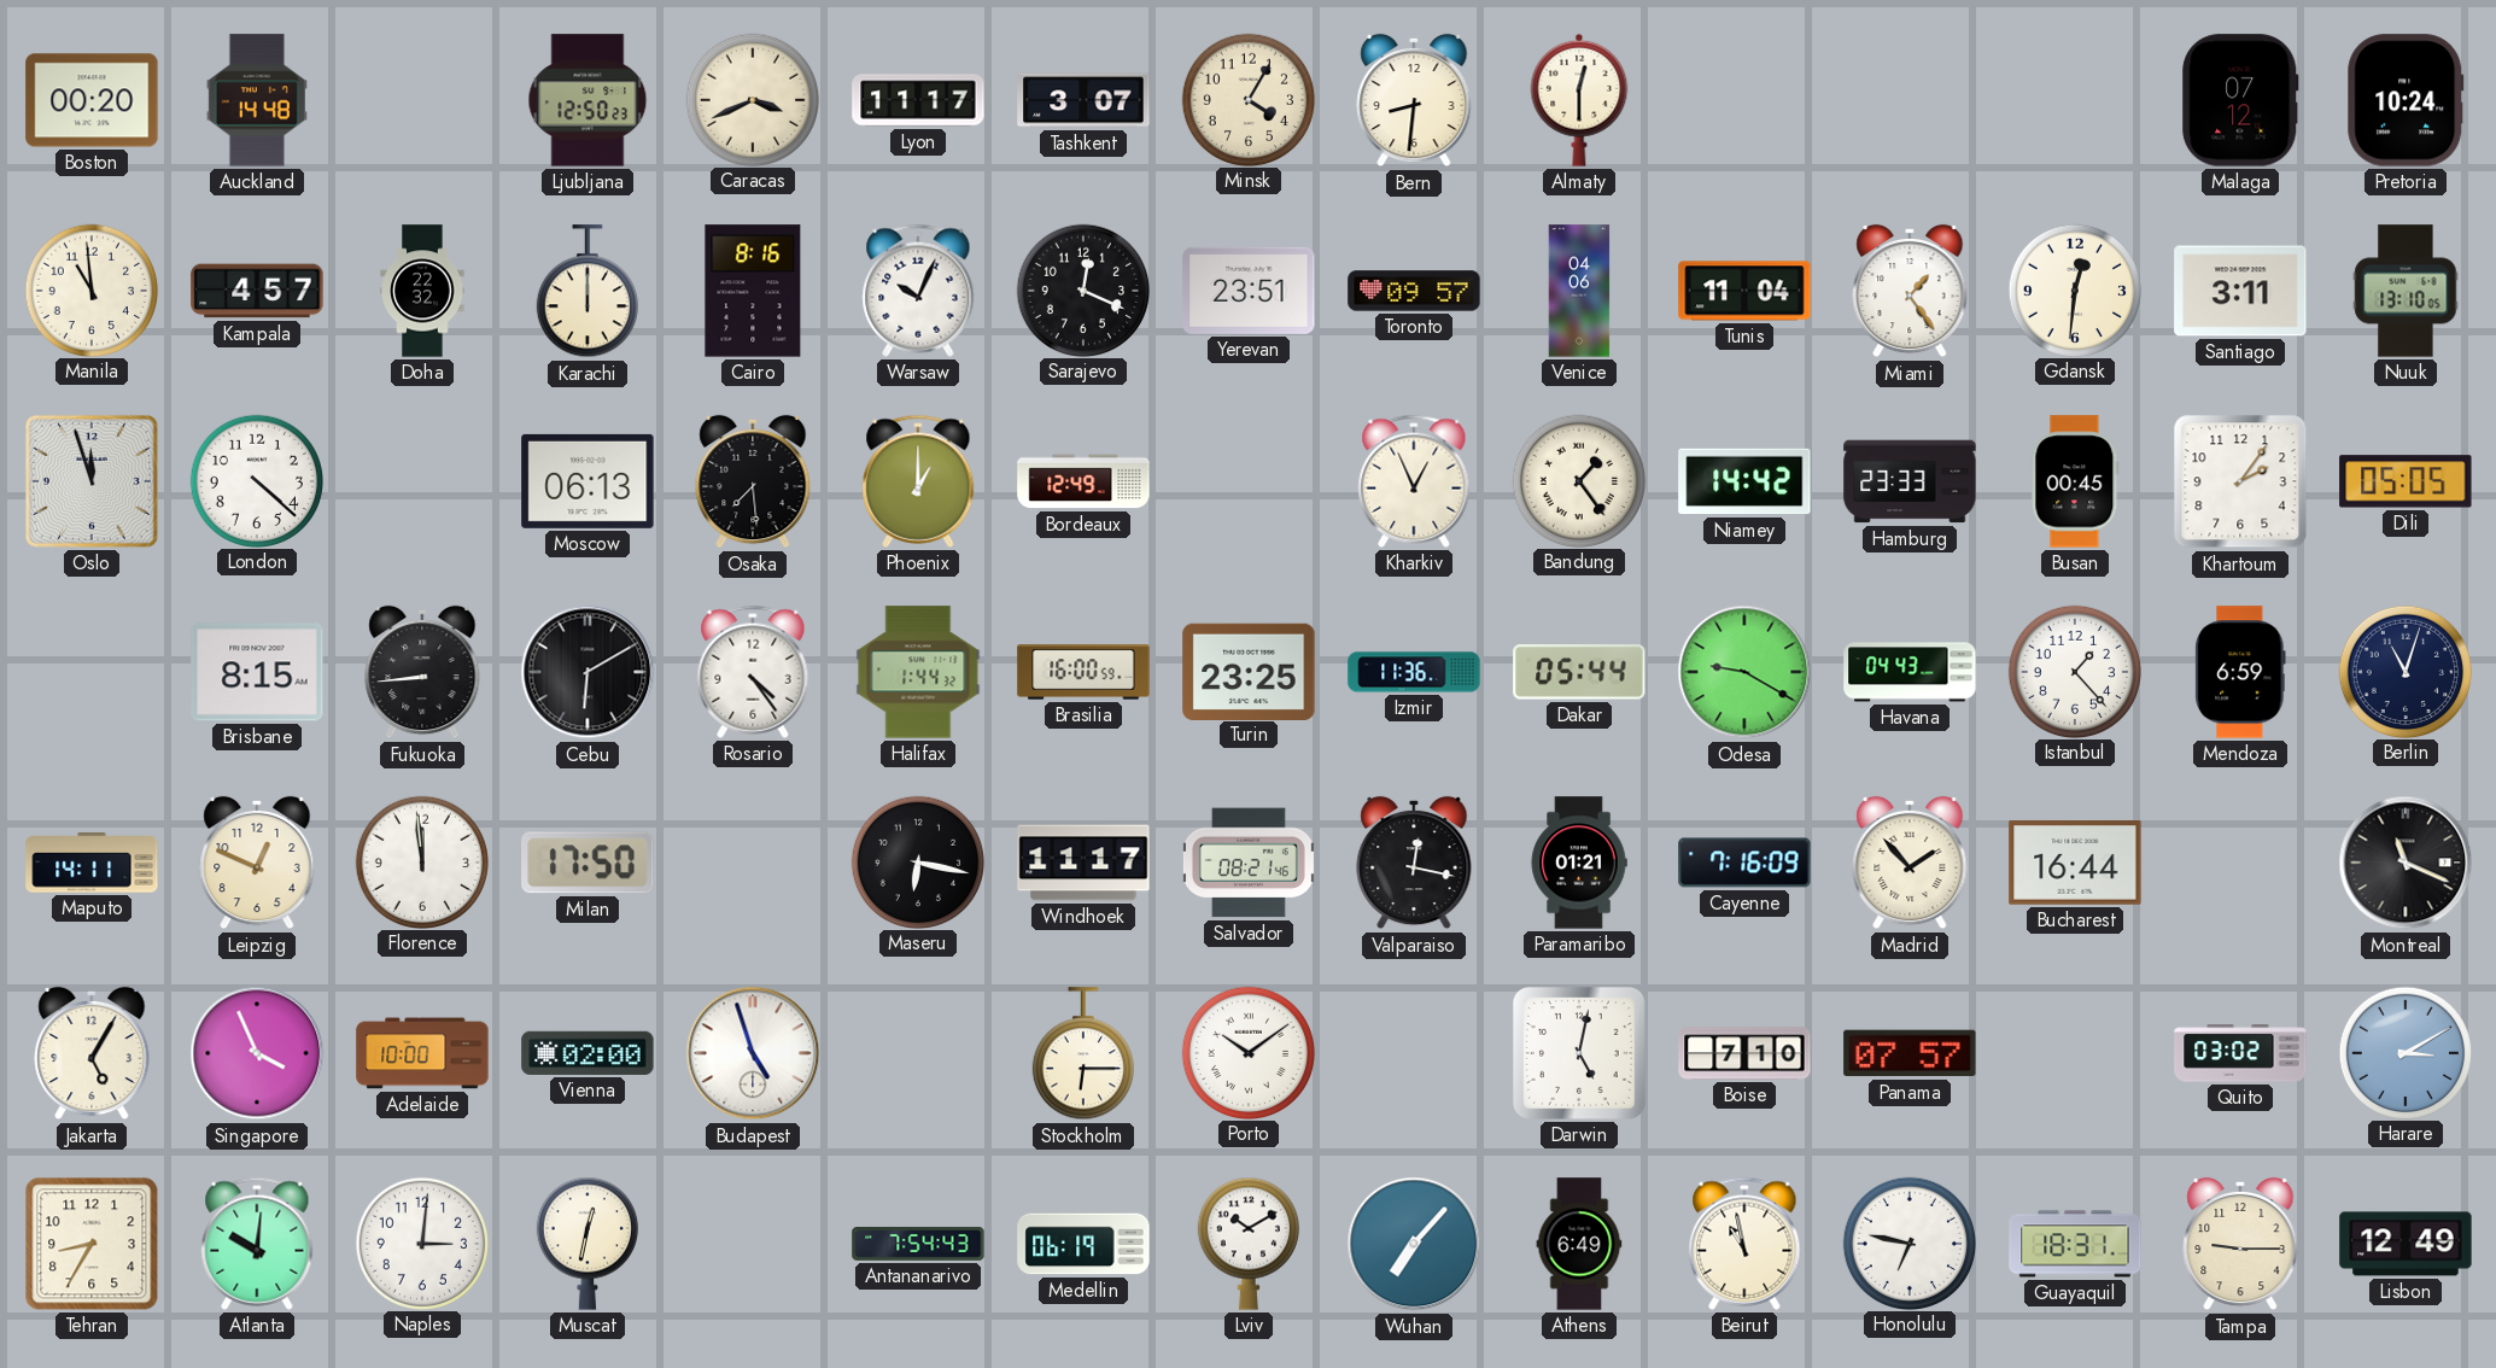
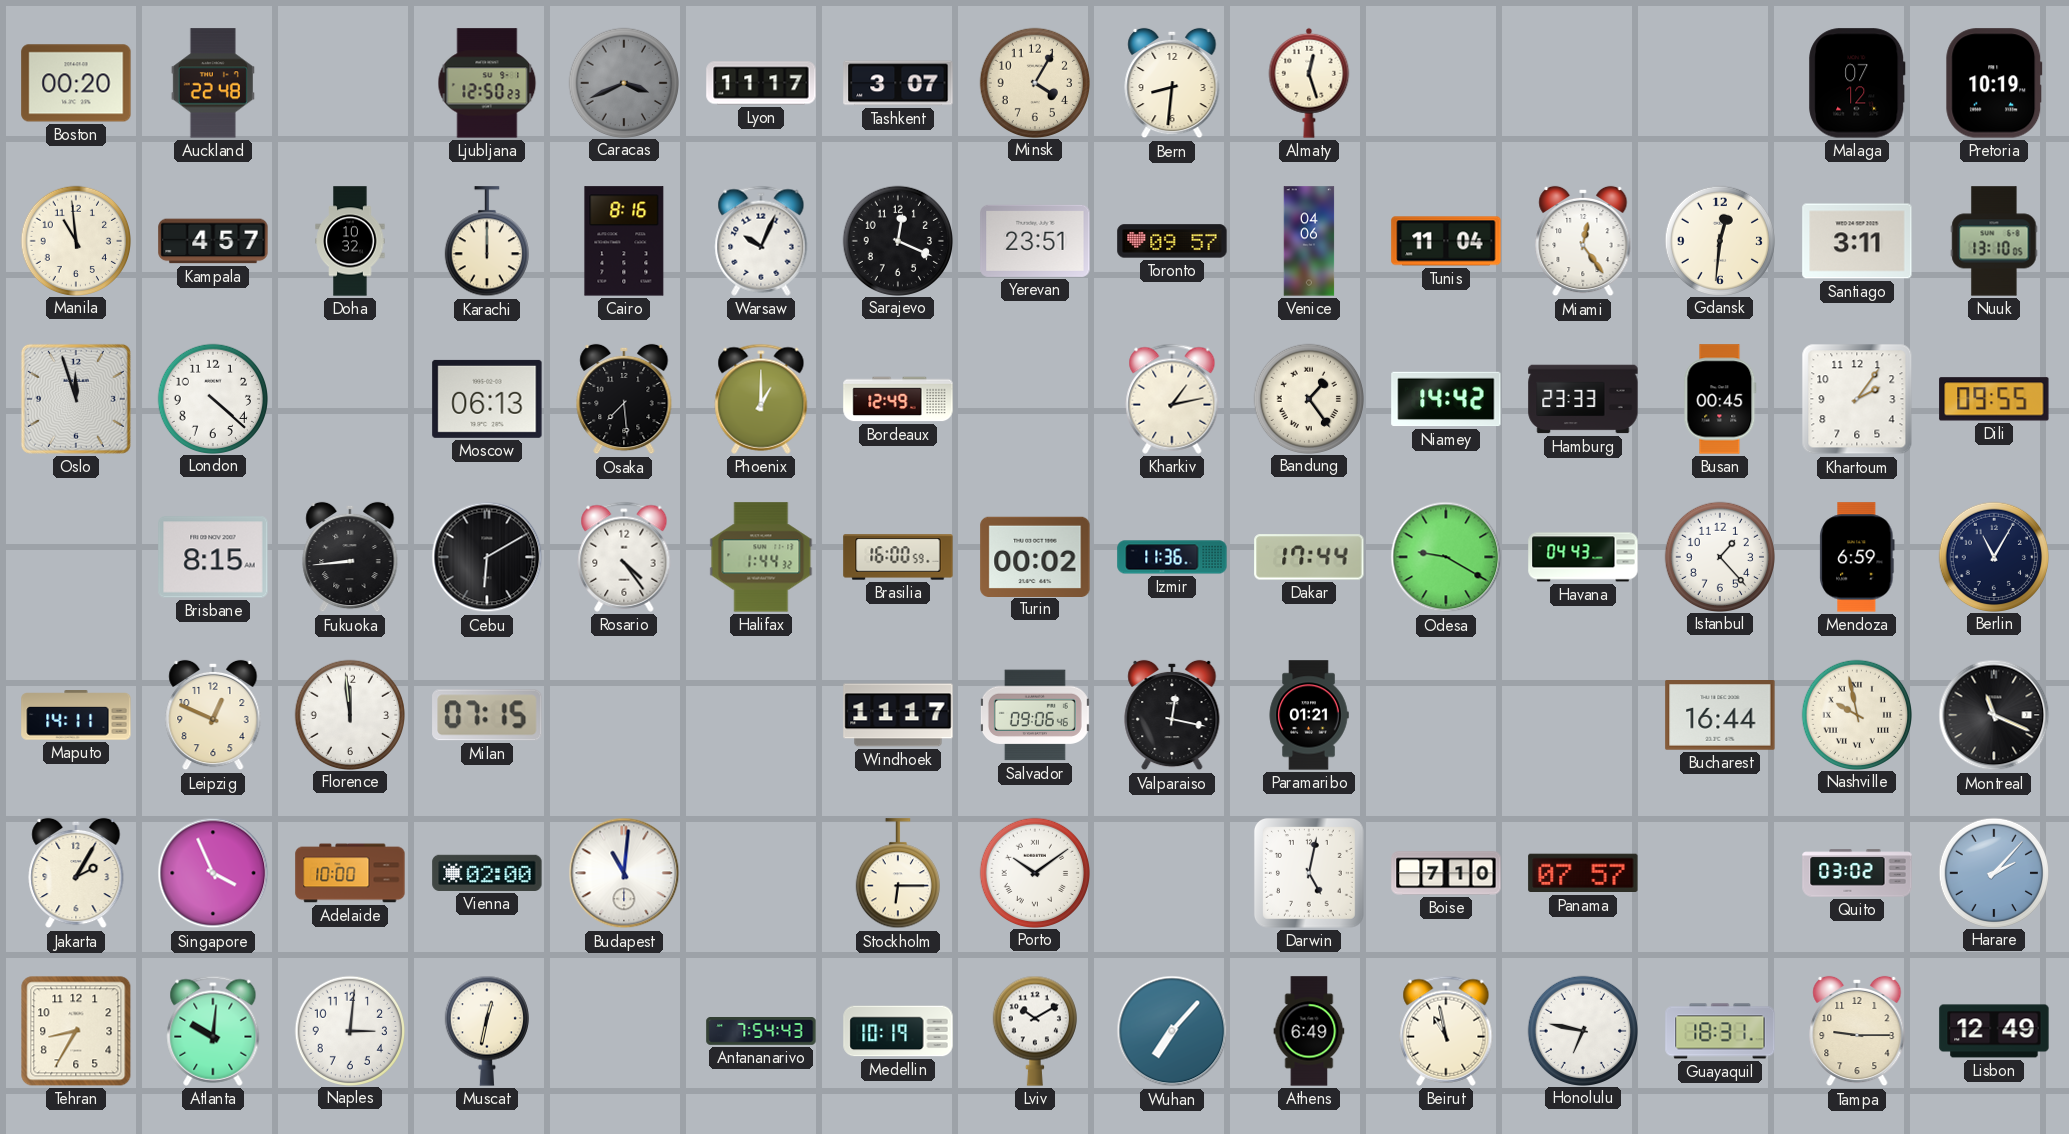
Auckland: 14:48 -> 22:48 (213, 83)
Caracas dial: cream -> grey (623, 82)
Almaty: 12:30 -> 12:27 (1309, 83)
Pretoria: 10:24 -> 10:19 (1994, 83)
Doha: 22:32 -> 10:32 (350, 241)
Miami: 1:24 -> 12:24 (1583, 241)
Kharkiv: 12:56 -> 1:13 (1172, 399)
Dili: 05:05 -> 09:55 (1994, 399)
Turin: 23:25 -> 00:02 (1035, 556)
Dakar: 05:44 -> 17:44 (1309, 557)
Berlin: 11:03 -> 11:05 (1993, 556)
Milan: 17:50 -> 07:15 (487, 715)
Maseru: 6:17 -> none (917, 861)
Salvador: 08:21 -> 09:06 (1035, 715)
Cayenne: 7:16 -> none (1744, 863)
Madrid: 1:53 -> none (1910, 863)
Nashville: none -> 9:58 (1856, 714)
Jakarta: 5:05 -> 2:05 (76, 873)
Budapest: 4:57 -> 11:01 (624, 873)
Harare: 3:10 -> 2:07 (1993, 872)
Medellin: 06:19 -> 10:19 (898, 1031)
